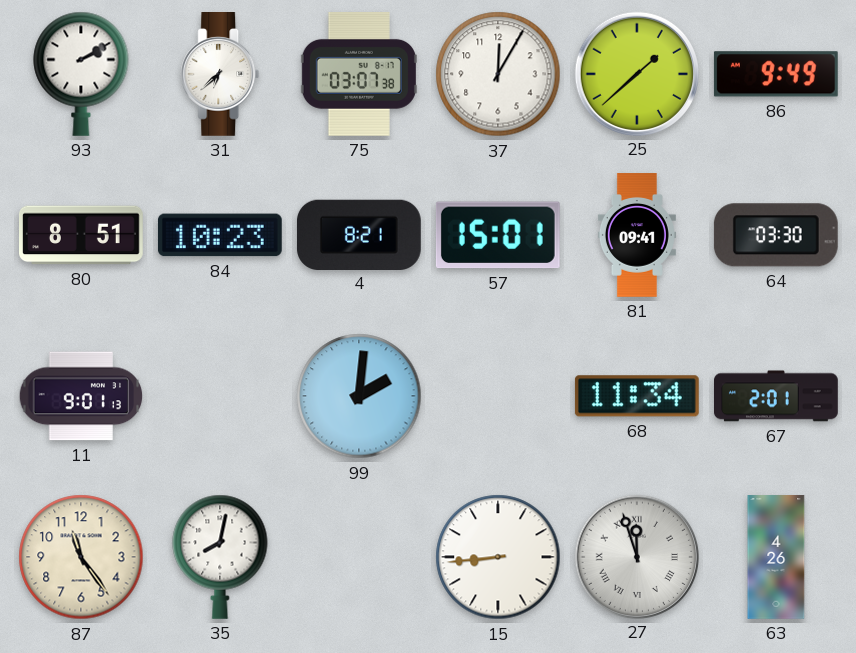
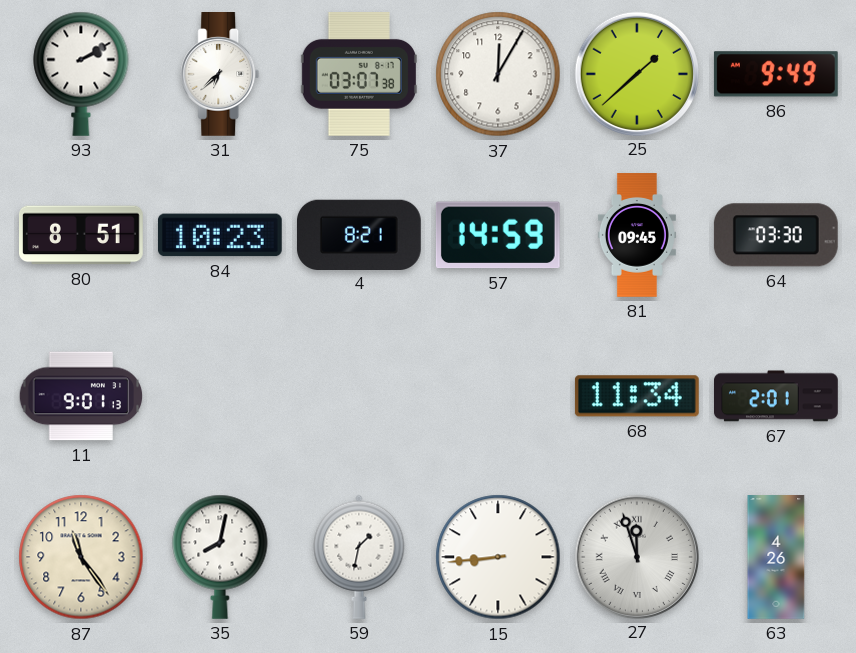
57: 15:01 -> 14:59 (498, 235)
81: 09:41 -> 09:45 (637, 235)
99: 2:01 -> none (359, 396)
59: none -> 1:32 (359, 557)
